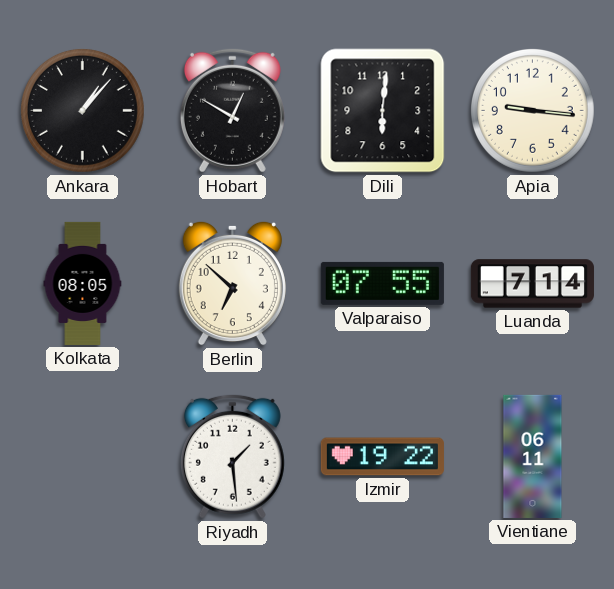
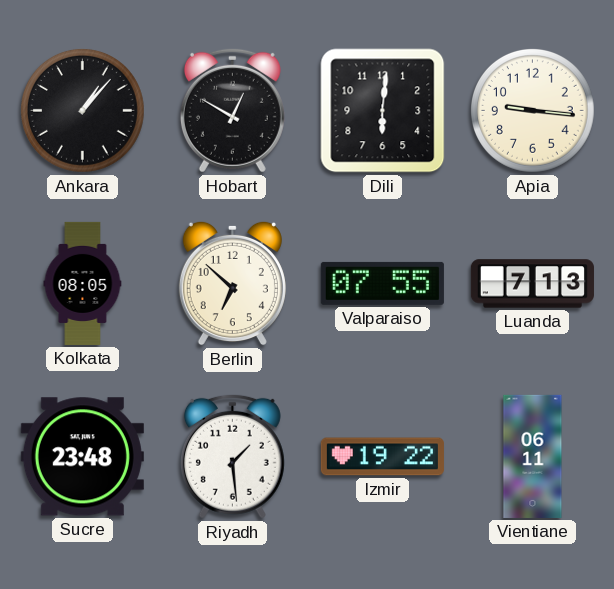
Luanda: 7:14 -> 7:13 (532, 284)
Sucre: none -> 23:48 (82, 457)
